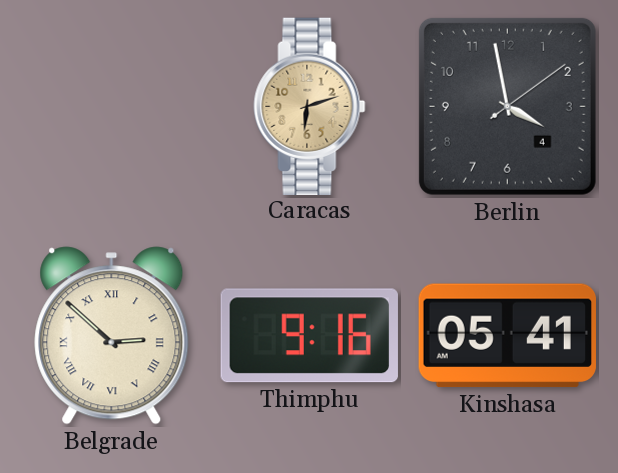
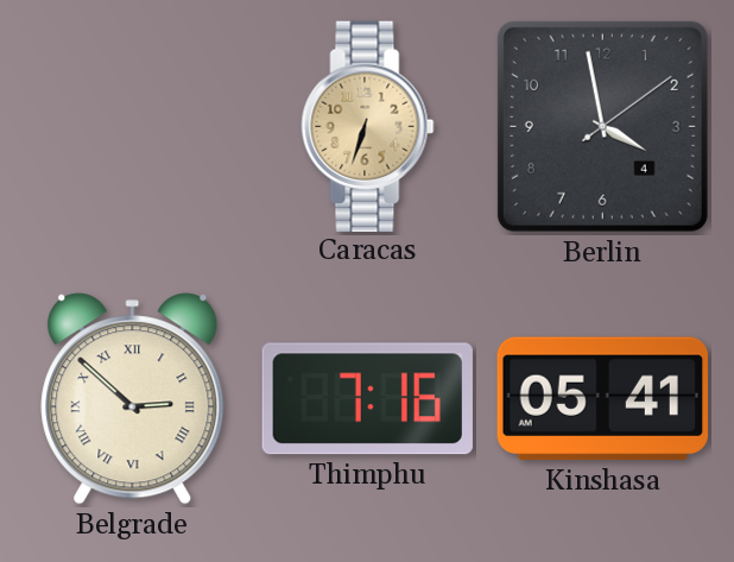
Caracas: 6:12 -> 6:33 (368, 126)
Thimphu: 9:16 -> 7:16 (367, 399)
